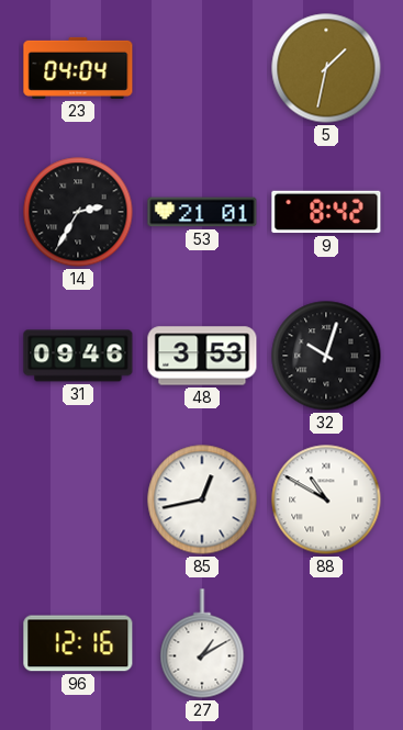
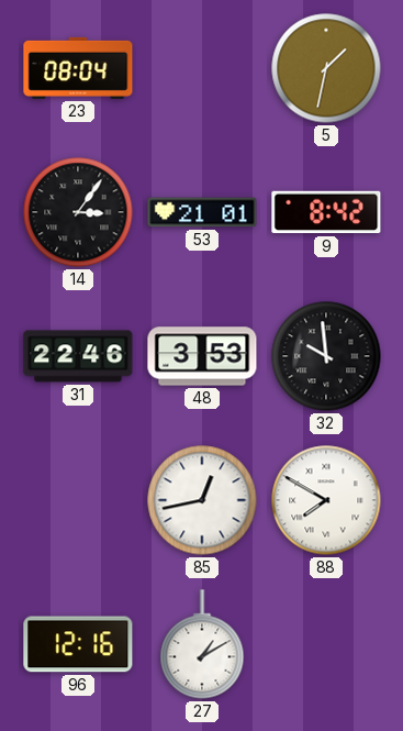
23: 04:04 -> 08:04 (78, 68)
14: 2:35 -> 3:06 (78, 212)
31: 09:46 -> 22:46 (78, 356)
32: 10:03 -> 9:59 (326, 356)
88: 10:50 -> 7:50 (326, 500)
